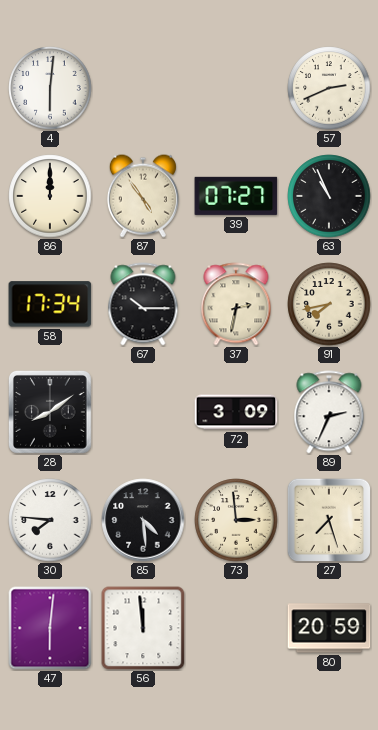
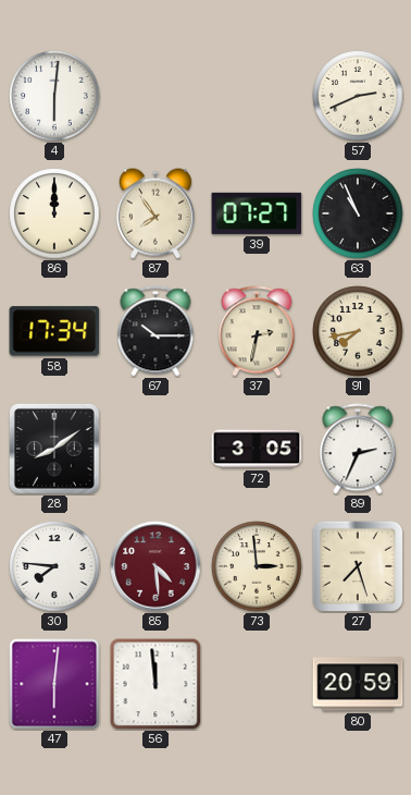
87: 4:54 -> 7:54 (155, 213)
72: 3:09 -> 3:05 (257, 449)
85 dial: black -> burgundy (155, 566)
